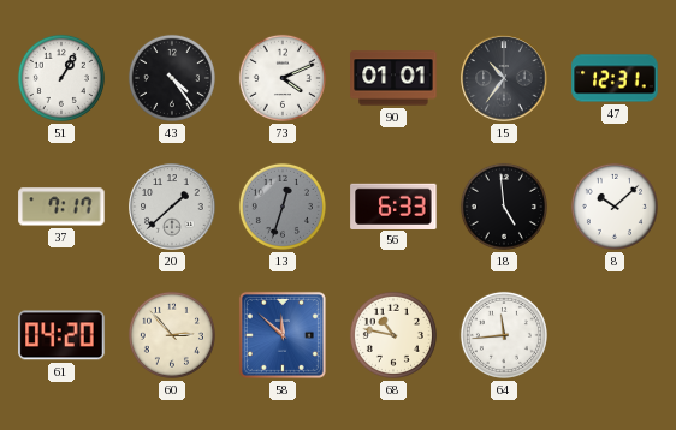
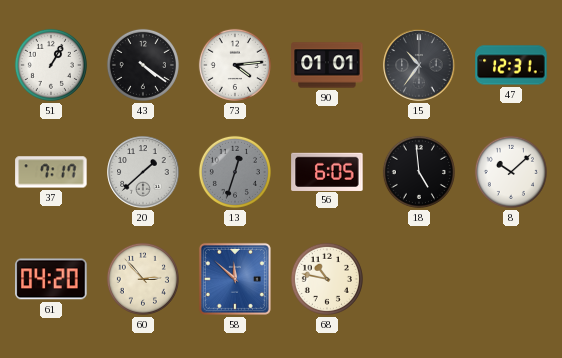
43: 4:24 -> 4:21 (143, 65)
73: 4:11 -> 4:14 (235, 65)
56: 6:33 -> 6:05 (327, 171)
64: 11:44 -> none (504, 335)
